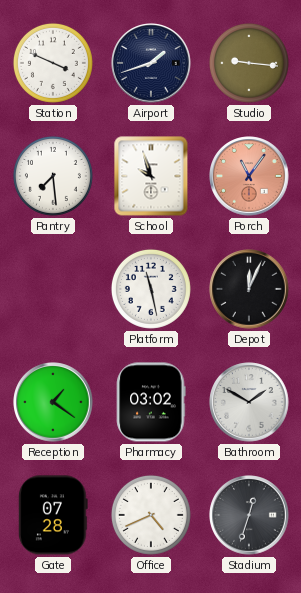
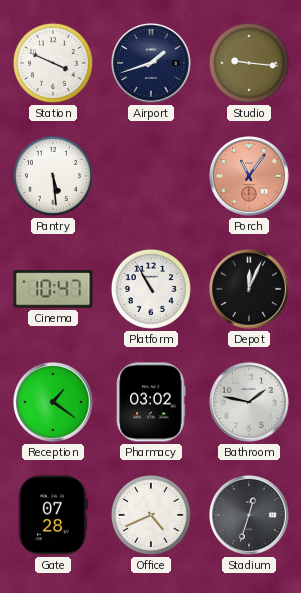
Pantry: 7:29 -> 5:29 (53, 176)
School: 9:57 -> none (151, 176)
Cinema: none -> 10:47 (53, 289)
Platform: 11:28 -> 10:55 (151, 289)
Bathroom: 1:50 -> 1:47 (249, 402)
